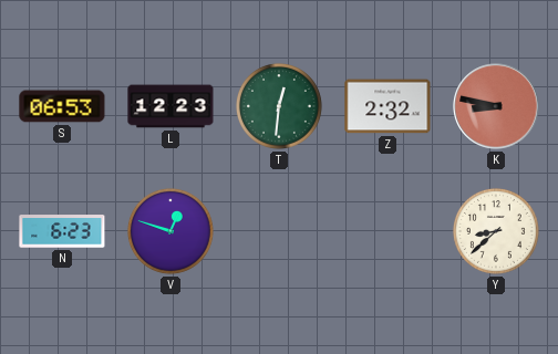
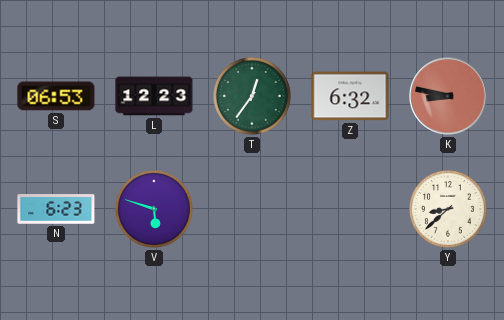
T: 12:31 -> 12:36 (252, 96)
Z: 2:32 -> 6:32 (350, 96)
V: 12:48 -> 5:48 (154, 209)
